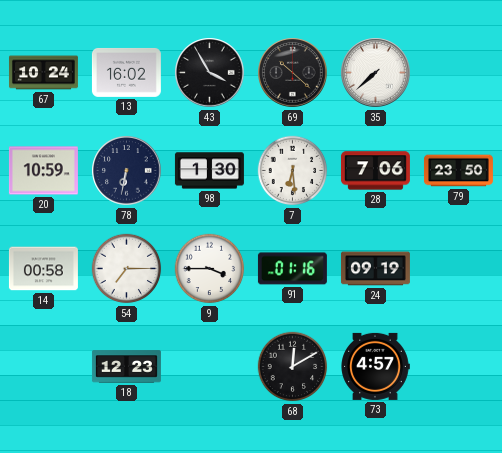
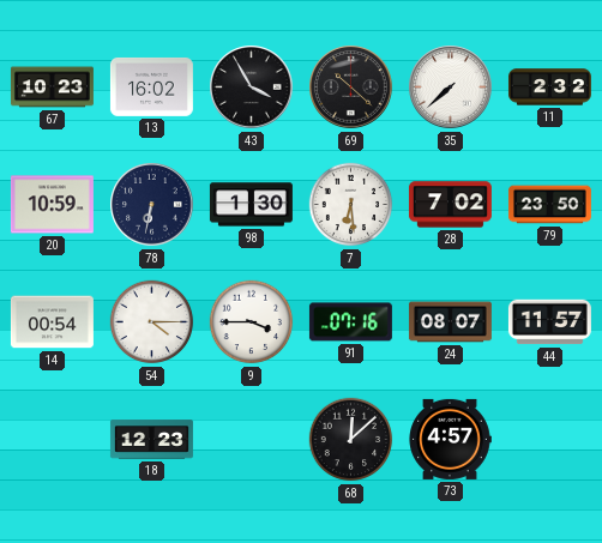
67: 10:24 -> 10:23 (52, 88)
11: none -> 2:32 (549, 88)
28: 7:06 -> 7:02 (450, 205)
14: 00:58 -> 00:54 (52, 322)
54: 7:15 -> 4:15 (152, 322)
91: 01:16 -> 07:16 (350, 322)
24: 09:19 -> 08:07 (450, 322)
44: none -> 11:57 (549, 322)
68: 12:10 -> 12:08 (351, 440)
